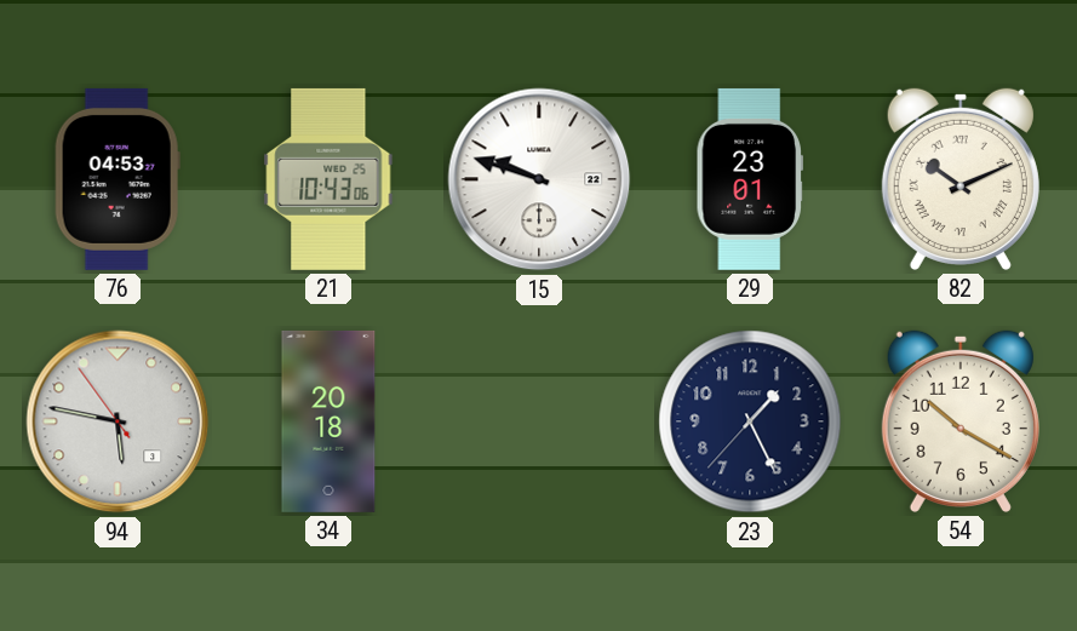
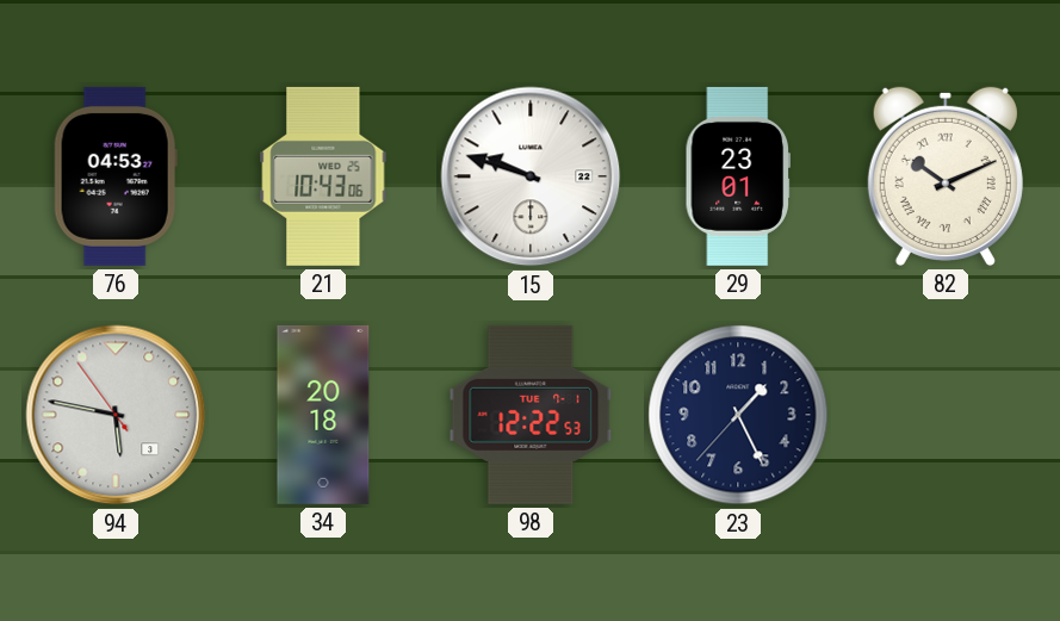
98: none -> 12:22 (531, 415)
54: 10:20 -> none (961, 421)
